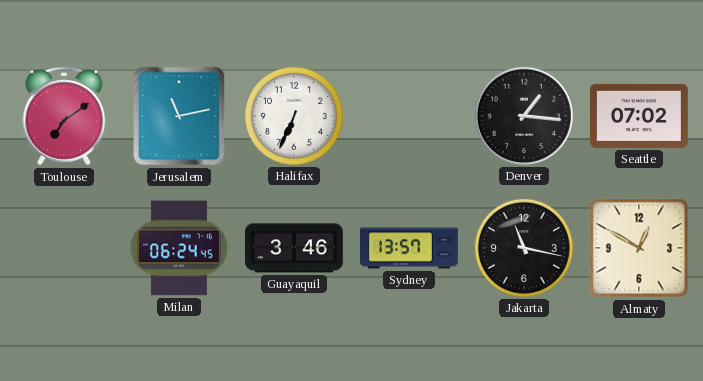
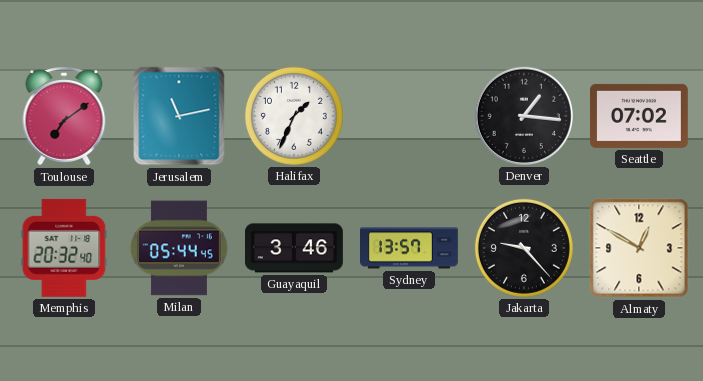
Halifax: 6:34 -> 1:34 (294, 116)
Memphis: none -> 20:32 (64, 248)
Milan: 06:24 -> 05:44 (179, 248)
Jakarta: 11:17 -> 9:23 (524, 248)
